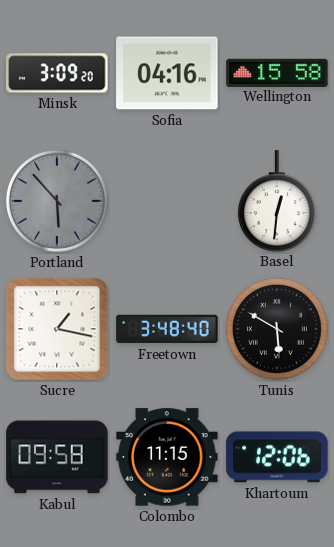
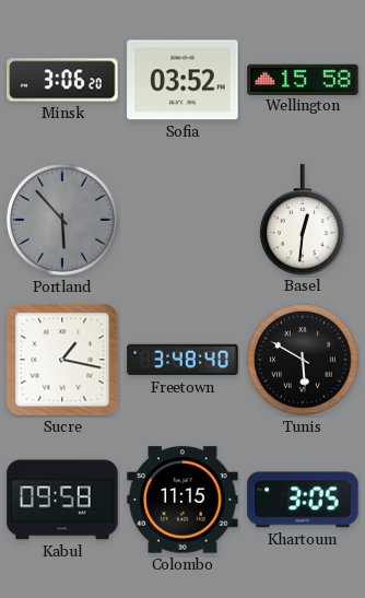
Minsk: 3:09 -> 3:06 (62, 80)
Sofia: 04:16 -> 03:52 (182, 80)
Khartoum: 12:06 -> 3:05 (303, 500)
